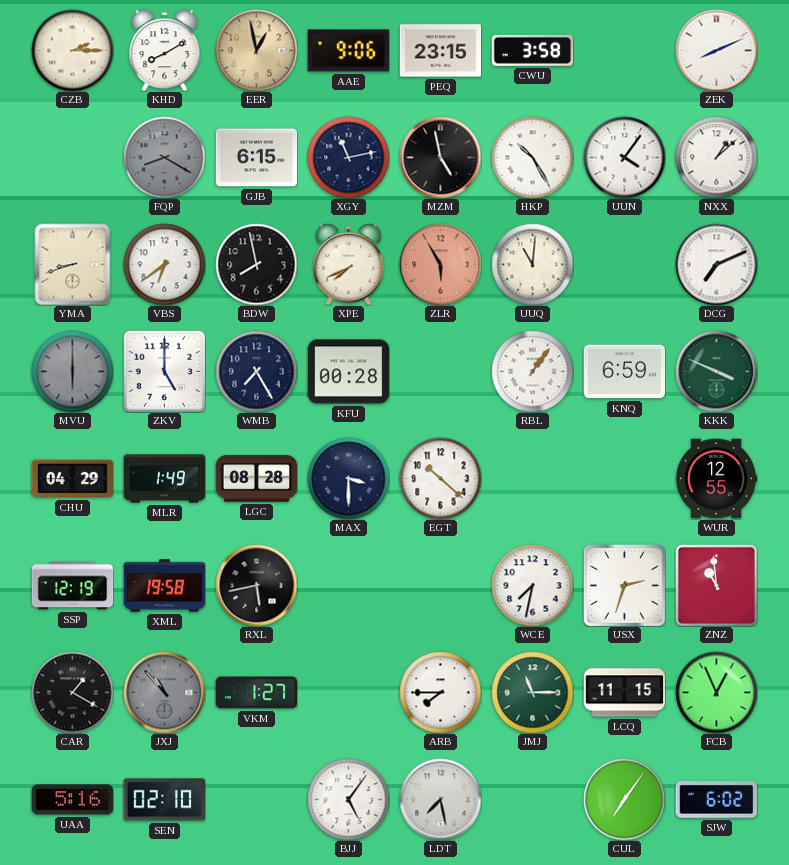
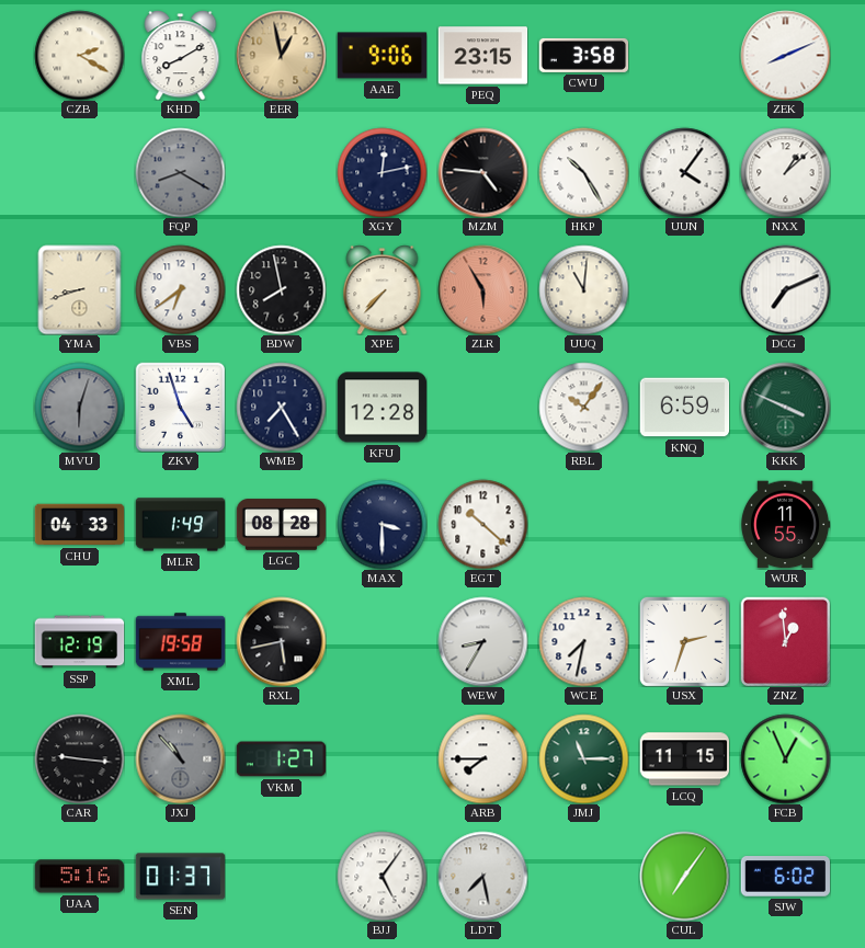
CZB: 2:15 -> 2:20 (79, 55)
GJB: 6:15 -> none (256, 158)
XGY: 11:13 -> 12:13 (382, 172)
MZM: 4:58 -> 4:46 (482, 172)
XPE: 7:41 -> 7:37 (383, 289)
MVU: 6:00 -> 6:03 (79, 407)
ZKV: 5:00 -> 4:57 (180, 407)
KFU: 00:28 -> 12:28 (382, 408)
RBL: 1:06 -> 10:06 (583, 407)
CHU: 04:29 -> 04:33 (79, 525)
WUR: 12:55 -> 11:55 (785, 525)
WEW: none -> 8:35 (482, 641)
ZNZ: 10:59 -> 12:59 (785, 641)
CAR: 1:20 -> 9:16 (79, 758)
SEN: 02:10 -> 01:37 (180, 877)
